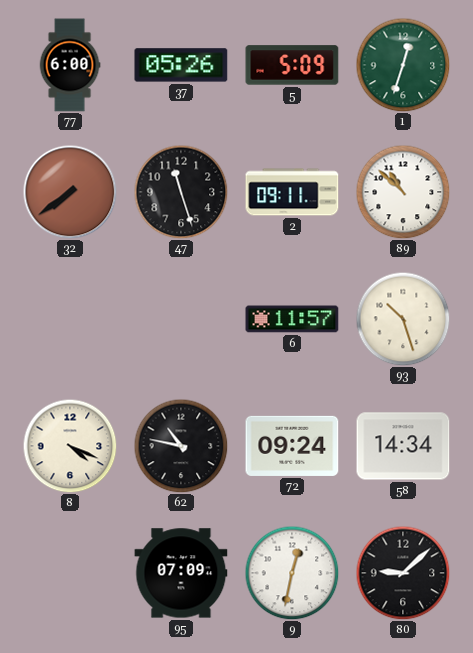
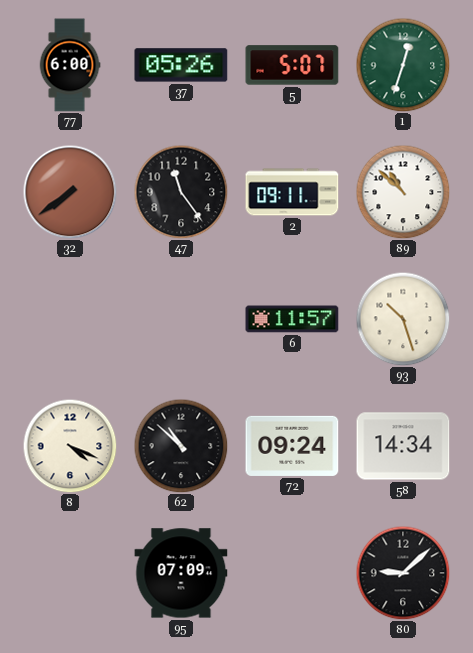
5: 5:09 -> 5:07 (292, 65)
47: 11:27 -> 11:24 (181, 192)
62: 10:47 -> 10:52 (181, 446)
9: 12:32 -> none (292, 573)
